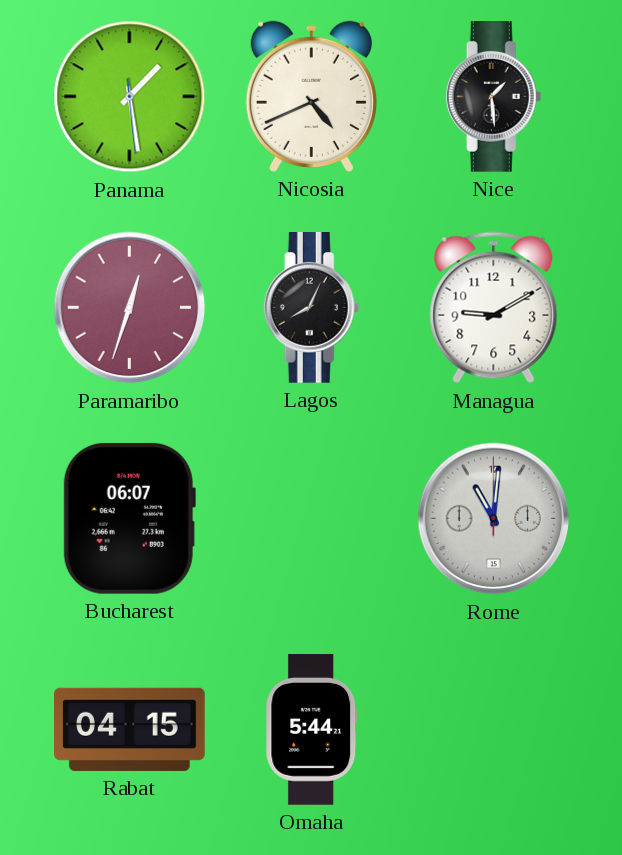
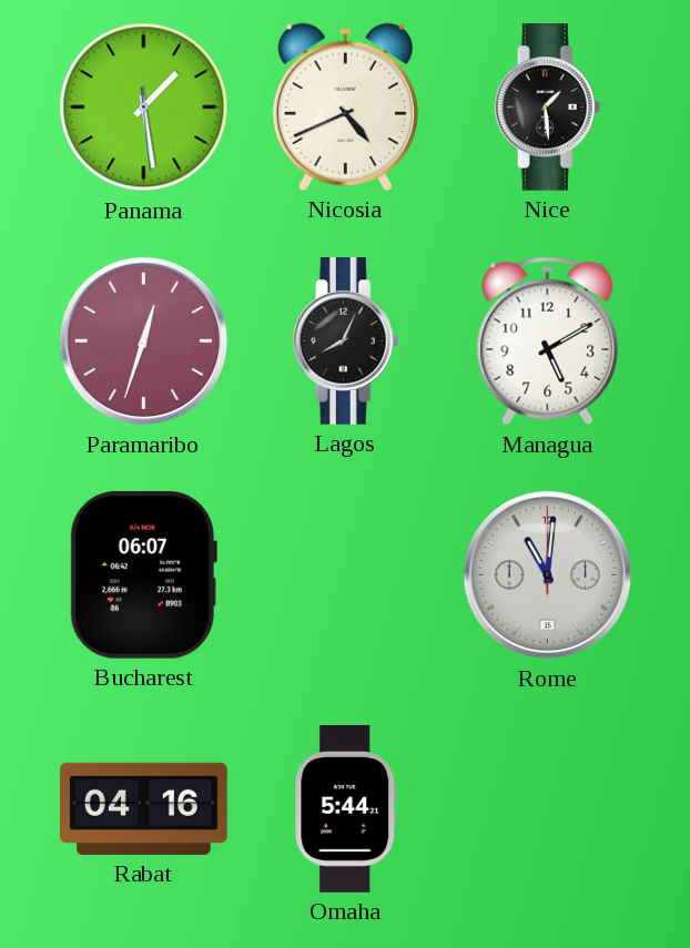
Managua: 9:10 -> 5:10 (548, 342)
Rabat: 04:15 -> 04:16 (144, 808)
